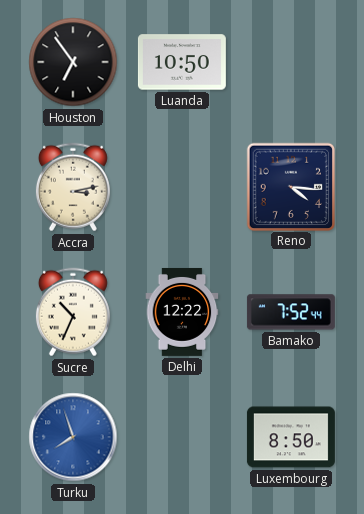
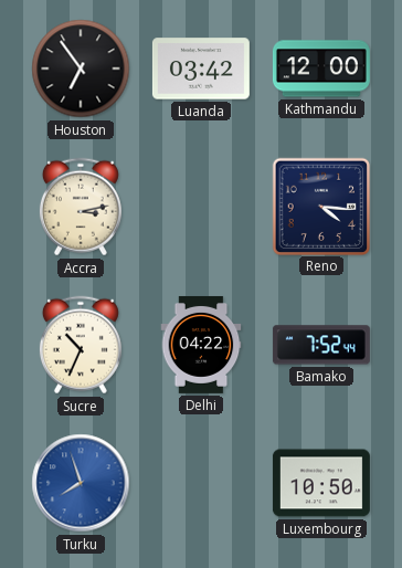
Luanda: 10:50 -> 03:42 (201, 69)
Kathmandu: none -> 12:00 (321, 69)
Delhi: 12:22 -> 04:22 (201, 345)
Luxembourg: 8:50 -> 10:50 (321, 483)
